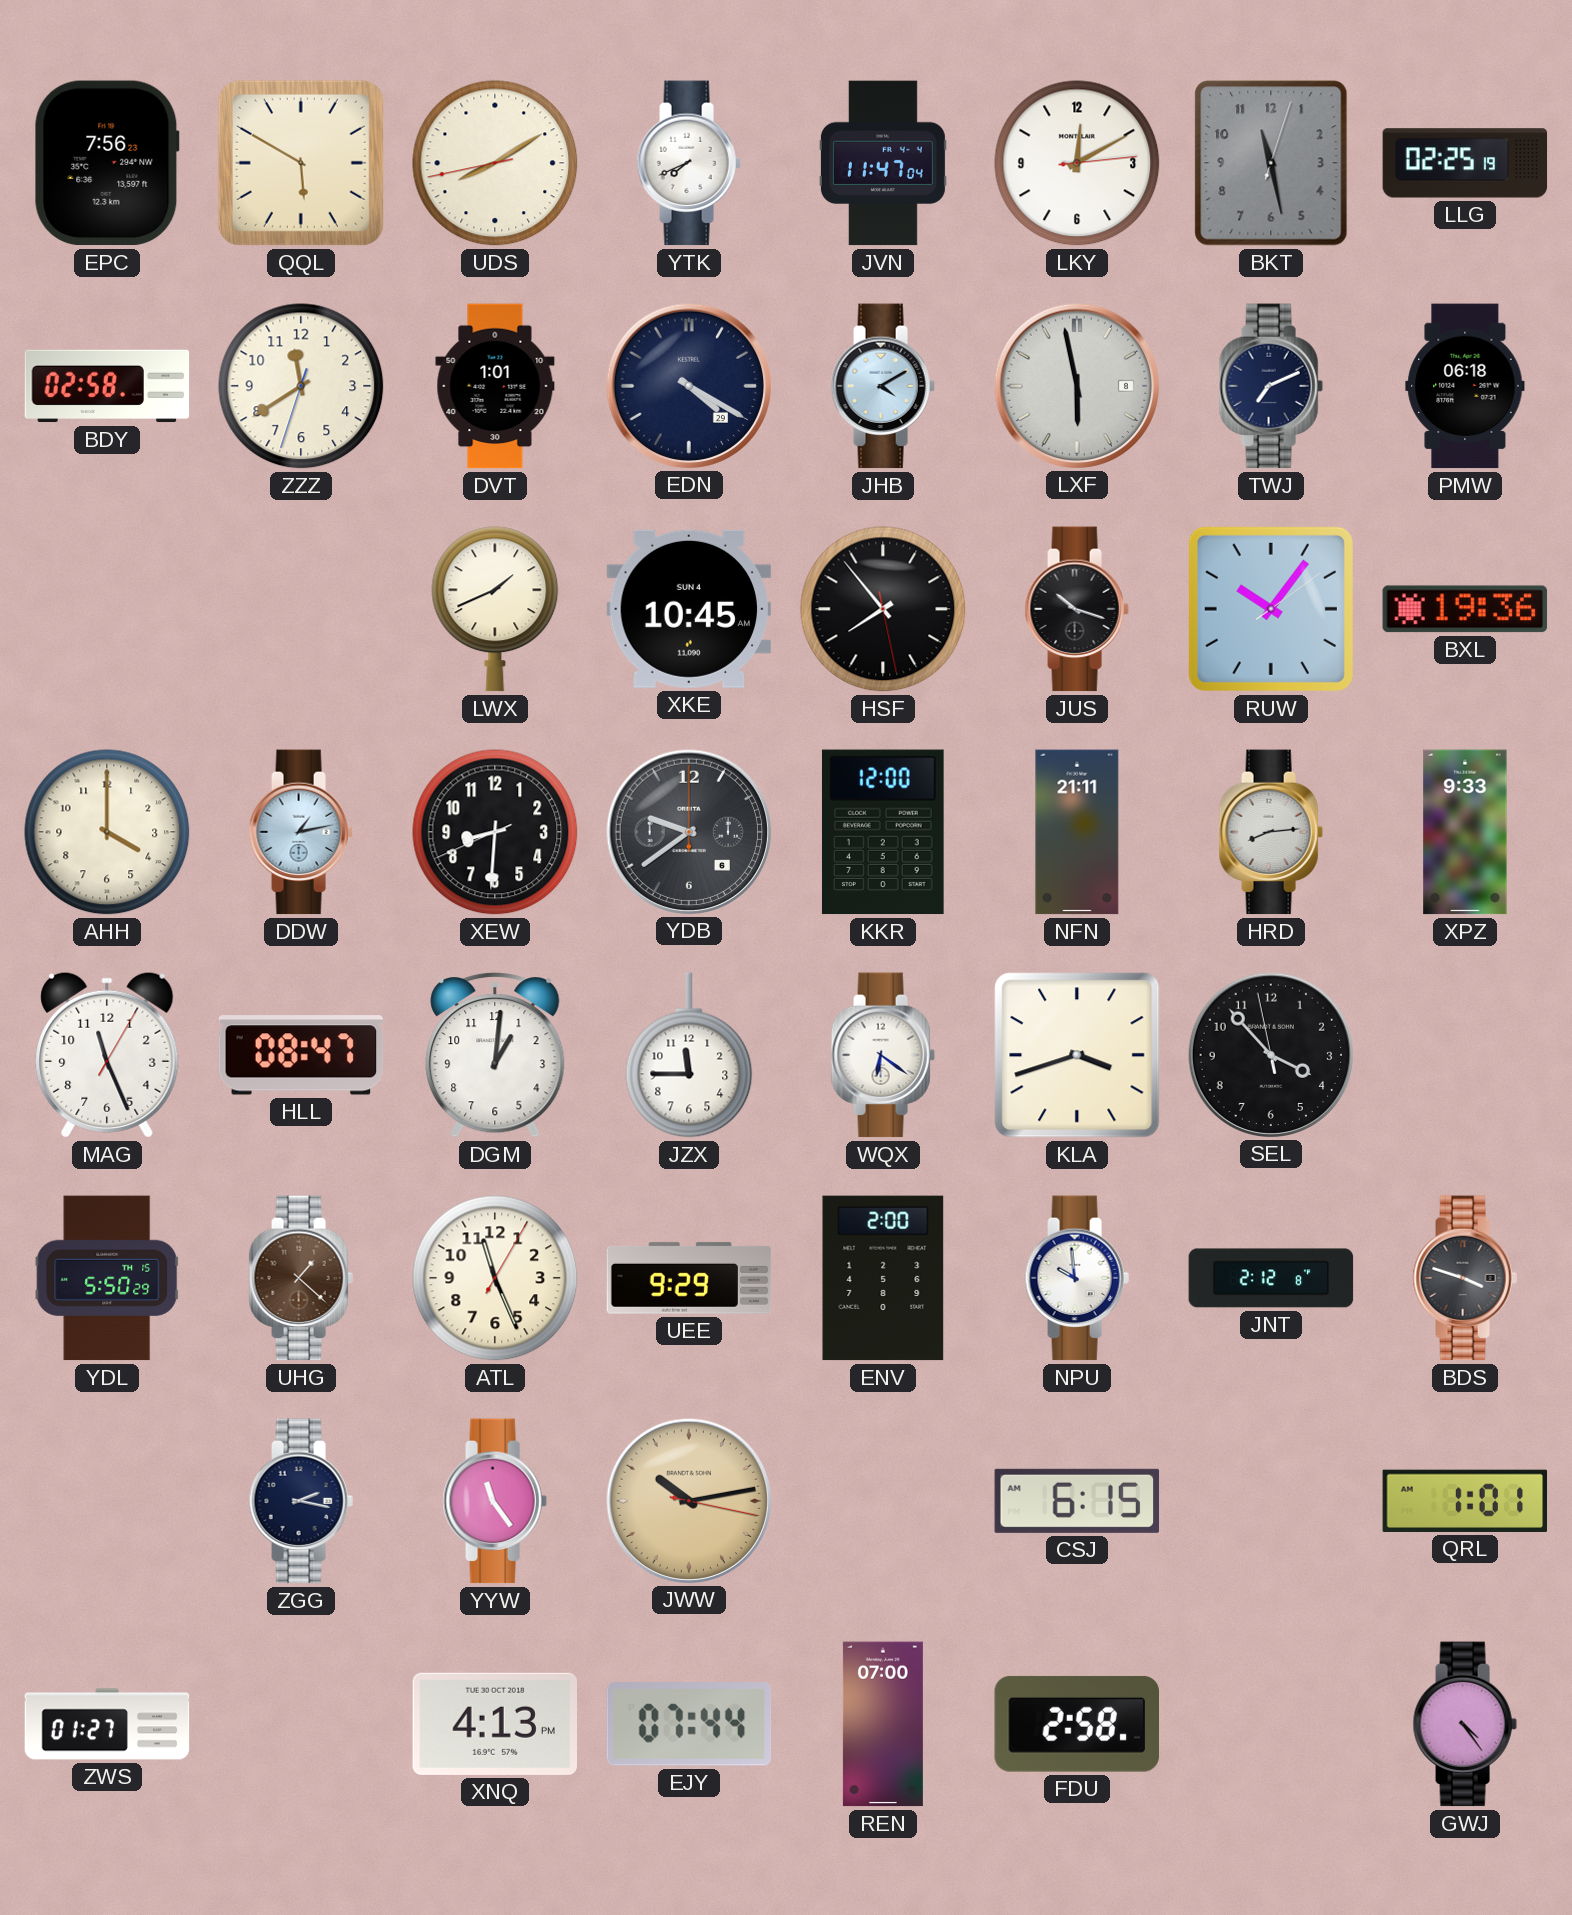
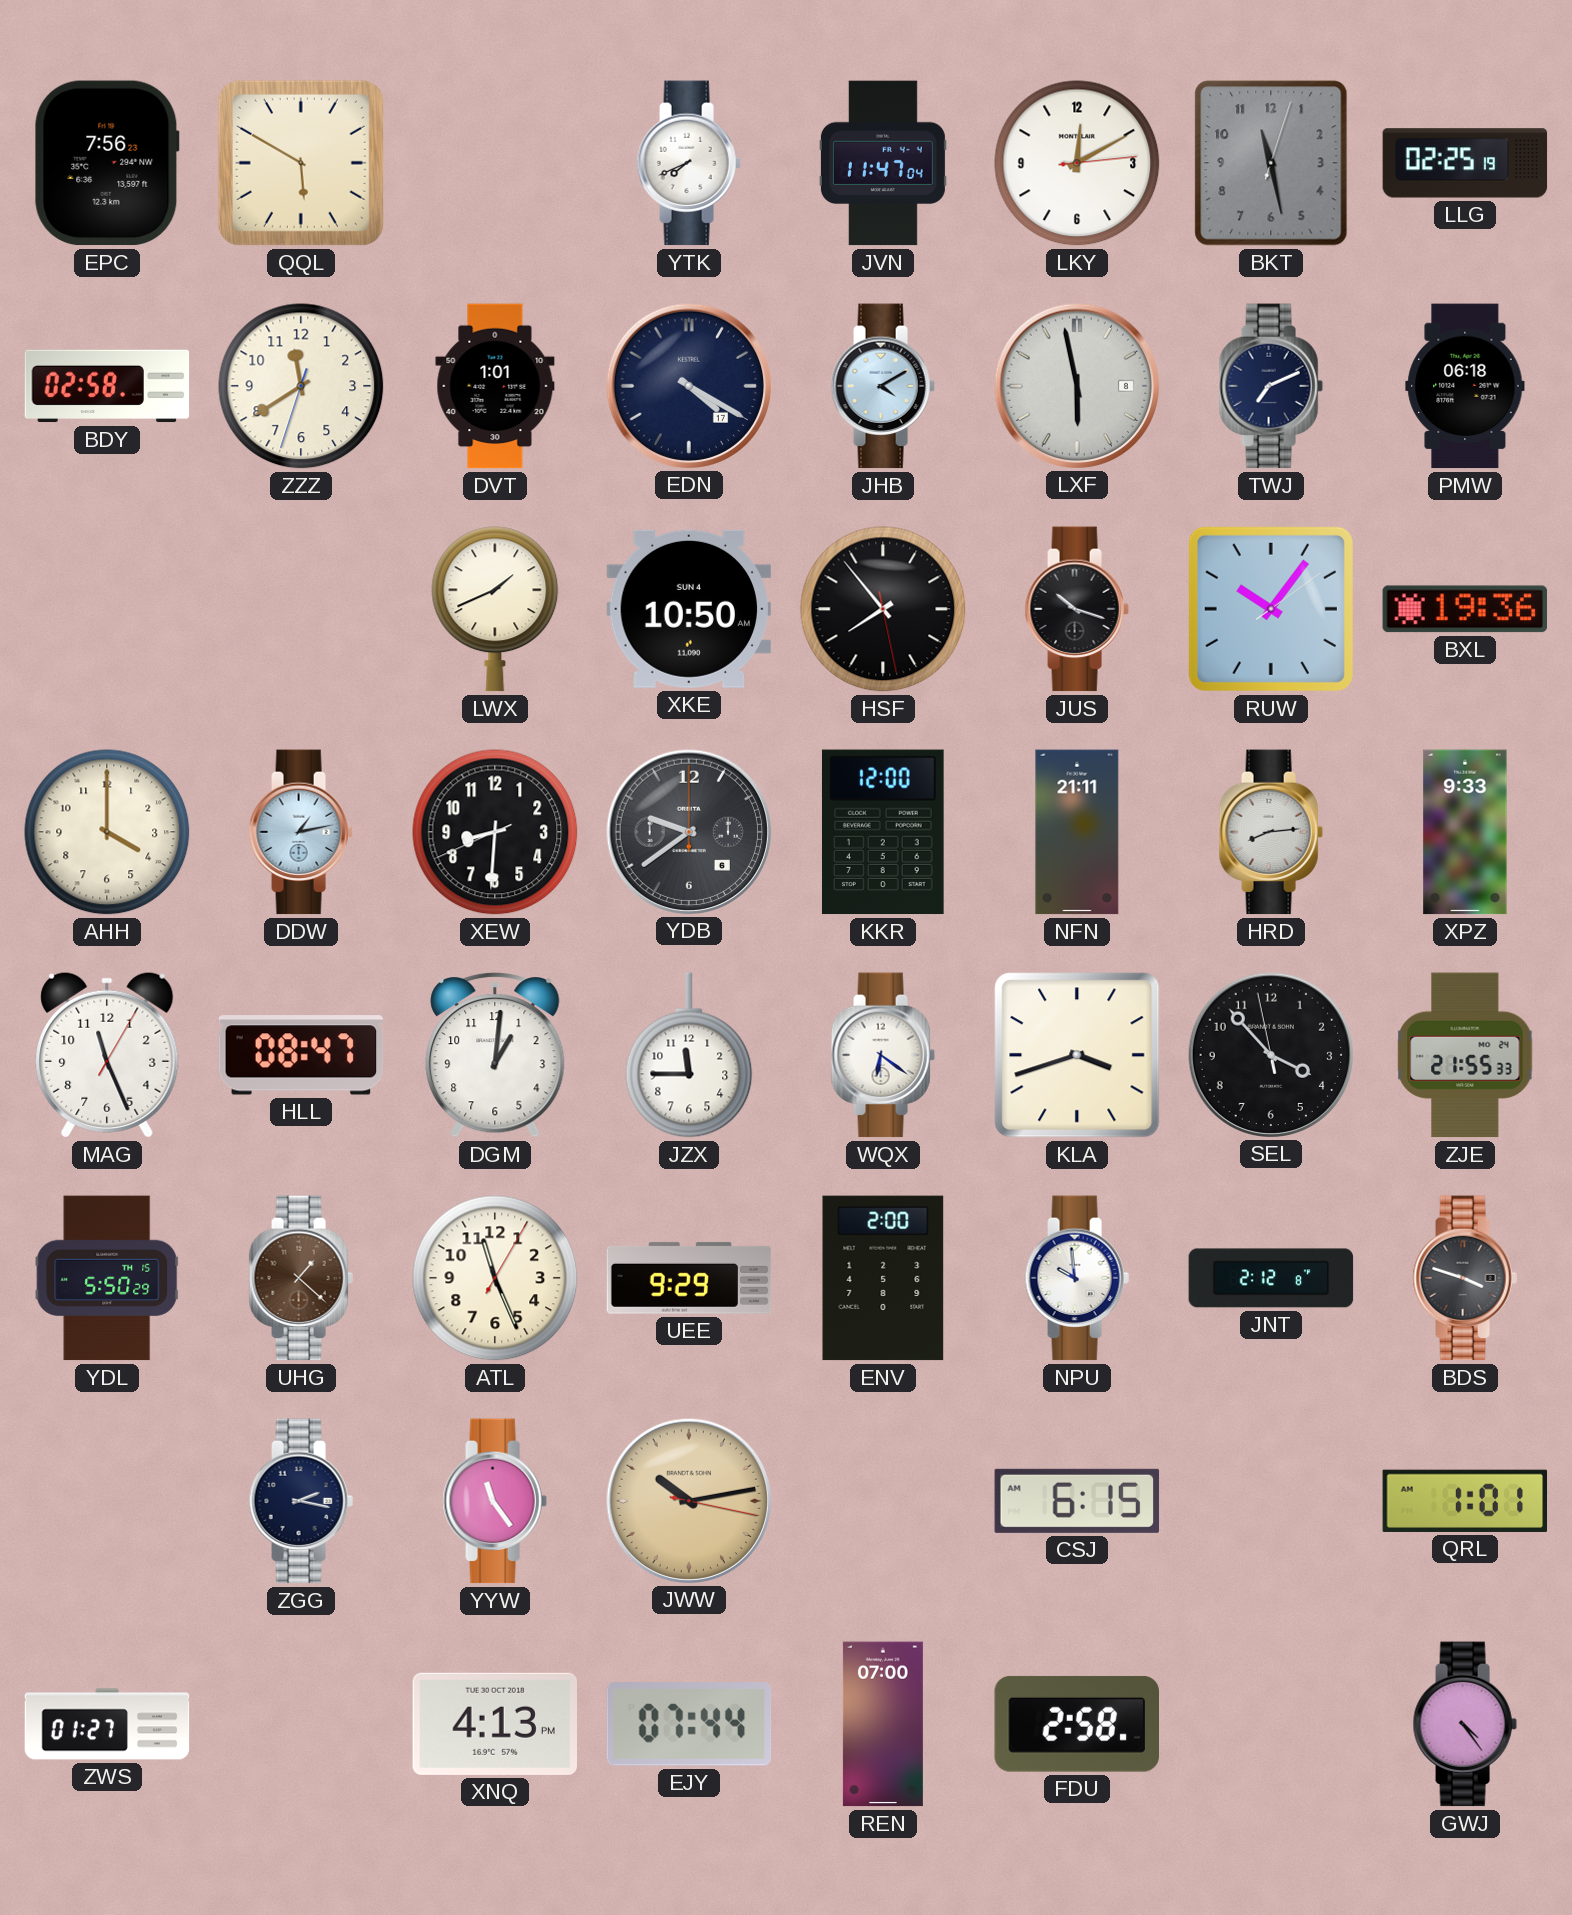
UDS: 8:09 -> none (495, 163)
EDN date: 29 -> 17 (688, 385)
XKE: 10:45 -> 10:50 (689, 609)
ZJE: none -> 21:55 (1465, 1055)
